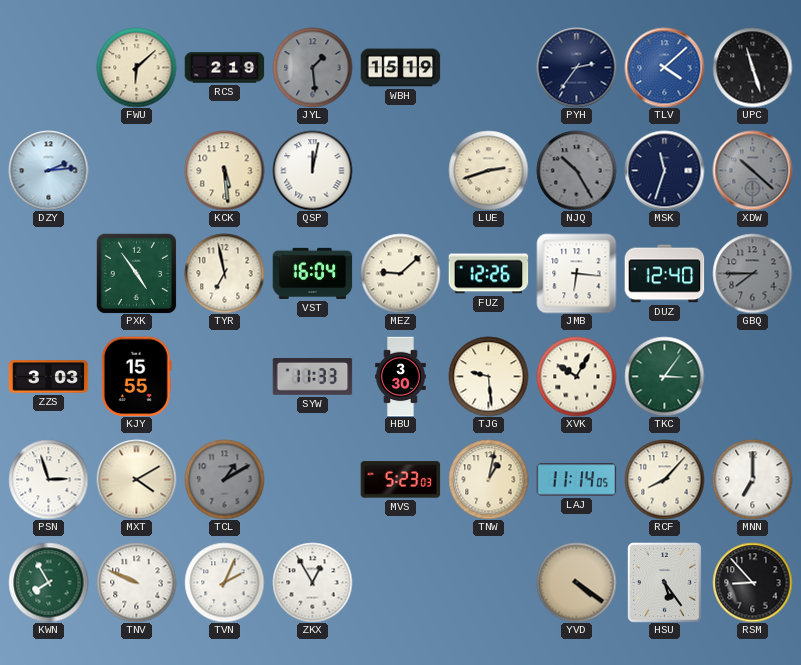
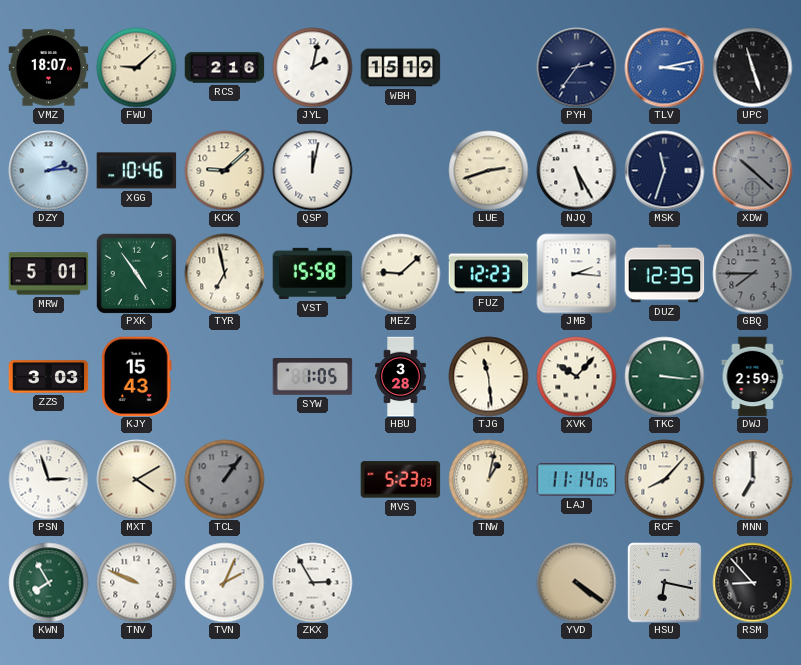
VMZ: none -> 18:07 (48, 68)
FWU: 6:08 -> 9:08 (136, 67)
RCS: 2:19 -> 2:16 (224, 68)
JYL: 1:29 -> 2:02 (312, 67)
JYL dial: grey -> white (312, 67)
TLV: 4:08 -> 3:13 (664, 67)
XGG: none -> 10:46 (136, 171)
KCK: 5:29 -> 9:08 (224, 170)
NJQ: 10:25 -> 5:25 (576, 170)
NJQ dial: grey -> white (576, 170)
MRW: none -> 5:01 (48, 274)
VST: 16:04 -> 15:58 (312, 273)
FUZ: 12:26 -> 12:23 (488, 274)
JMB: 6:16 -> 2:16 (576, 273)
DUZ: 12:40 -> 12:35 (664, 274)
KJY: 15:55 -> 15:43 (136, 376)
SYW: 11:33 -> 1:05 (312, 377)
HBU: 3:30 -> 3:28 (401, 376)
TJG: 9:29 -> 11:29 (488, 376)
XVK: 10:05 -> 10:07 (576, 376)
TKC: 3:06 -> 3:16 (664, 376)
DWJ: none -> 2:59 (753, 376)
TCL: 1:10 -> 1:06 (224, 479)
ZKX: 12:55 -> 2:55 (312, 582)
HSU: 5:24 -> 6:17 (665, 582)
